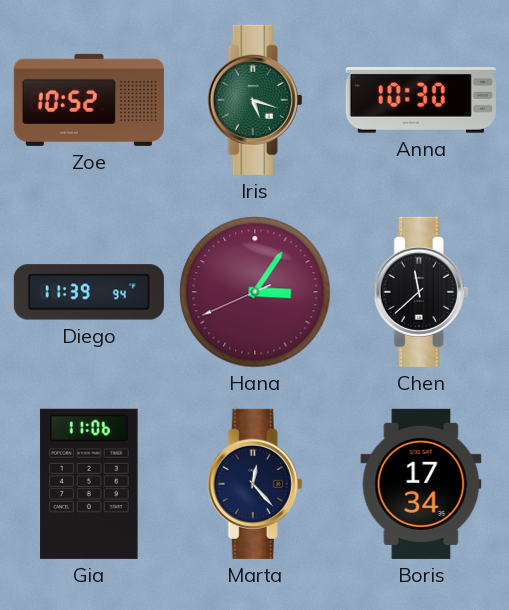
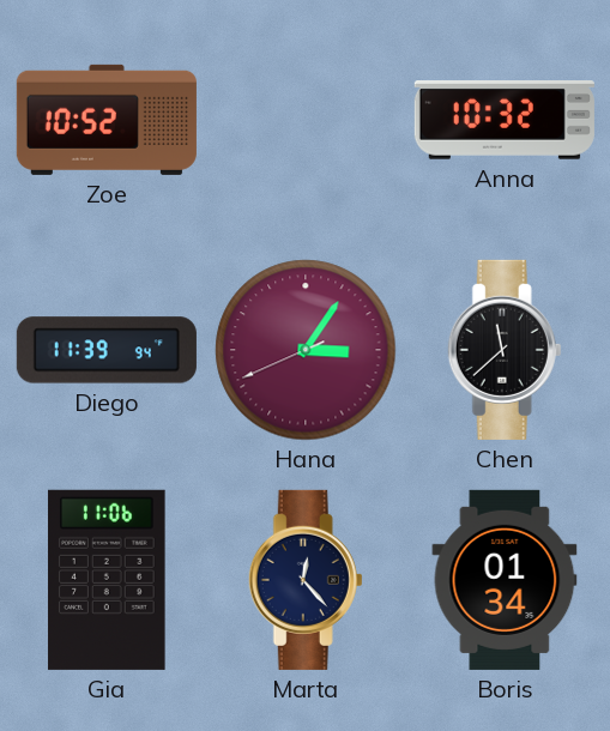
Iris: 5:18 -> none (255, 100)
Anna: 10:30 -> 10:32 (505, 121)
Boris: 17:34 -> 01:34 (505, 580)
